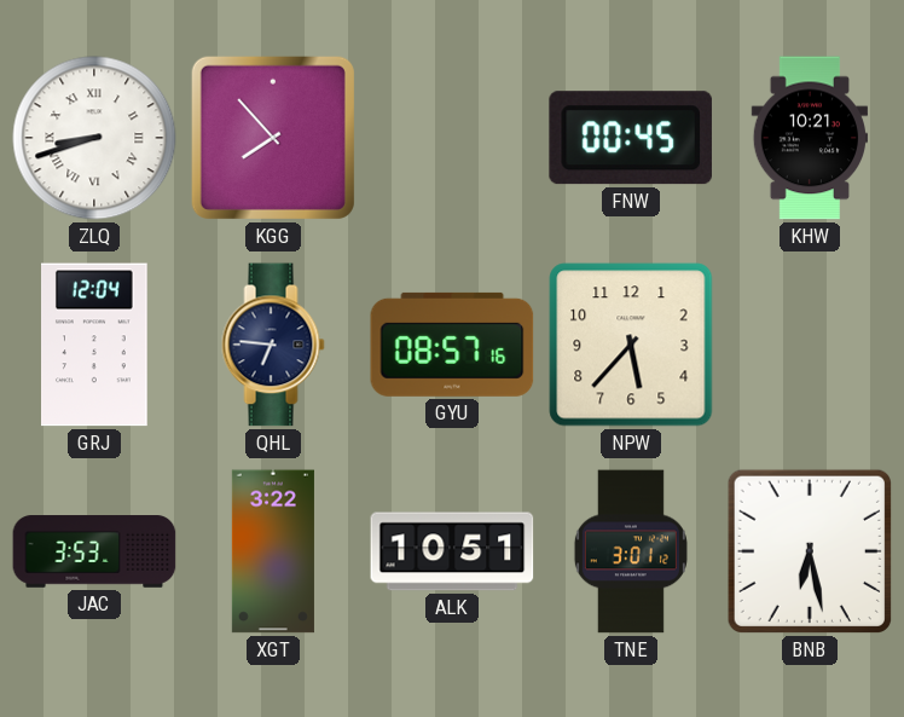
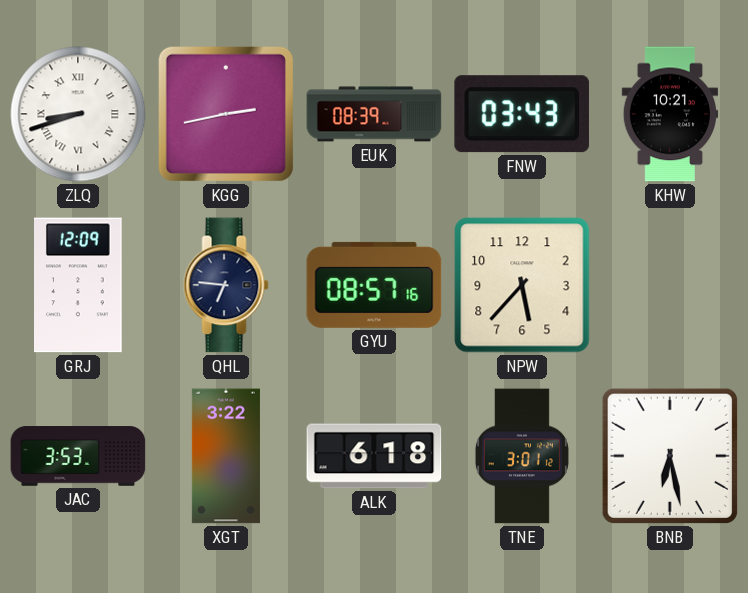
KGG: 7:53 -> 2:43 (226, 114)
EUK: none -> 08:39 (374, 114)
FNW: 00:45 -> 03:43 (522, 114)
GRJ: 12:04 -> 12:09 (79, 285)
ALK: 10:51 -> 6:18 (374, 456)
